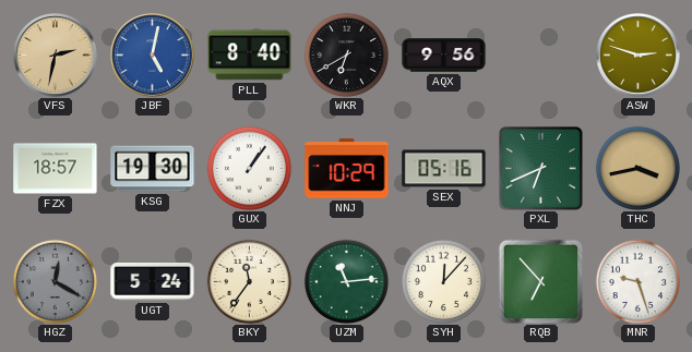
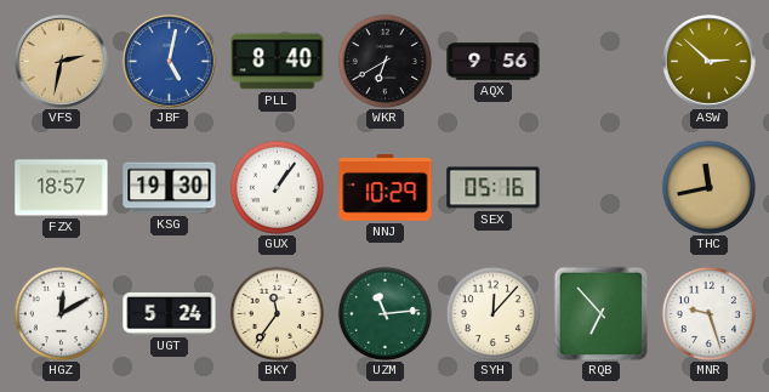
ASW: 2:48 -> 2:52 (710, 62)
PXL: 6:41 -> none (541, 169)
THC: 3:43 -> 11:43 (708, 187)
HGZ: 12:20 -> 12:10 (61, 313)
HGZ dial: grey -> white (61, 313)
